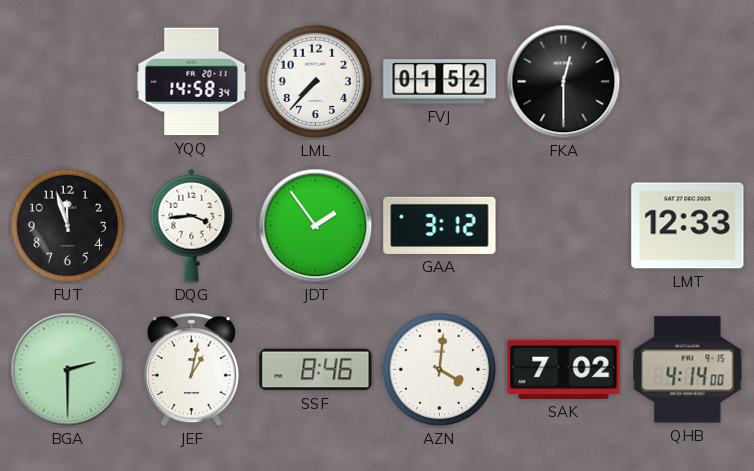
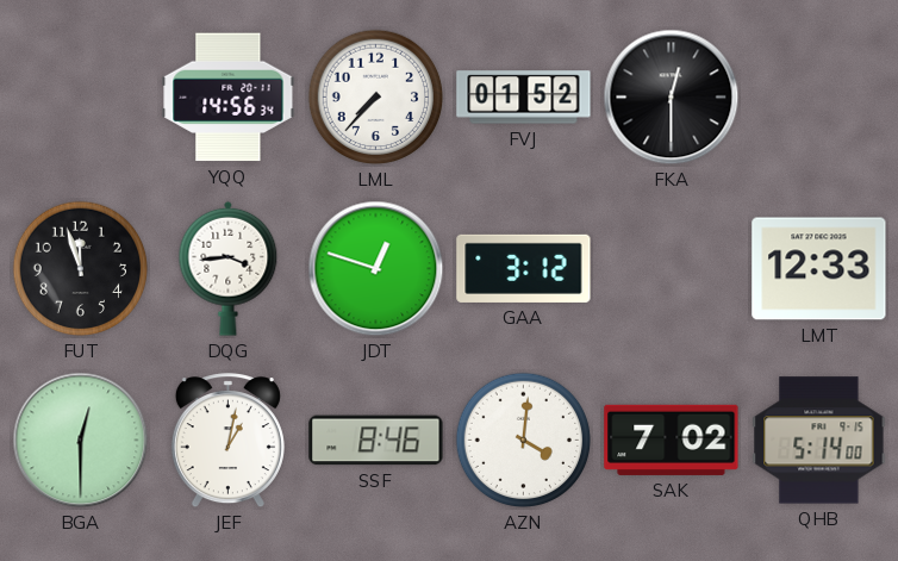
YQQ: 14:58 -> 14:56 (229, 98)
JDT: 1:54 -> 12:48 (376, 269)
BGA: 2:30 -> 12:30 (81, 441)
QHB: 4:14 -> 5:14 (819, 441)
